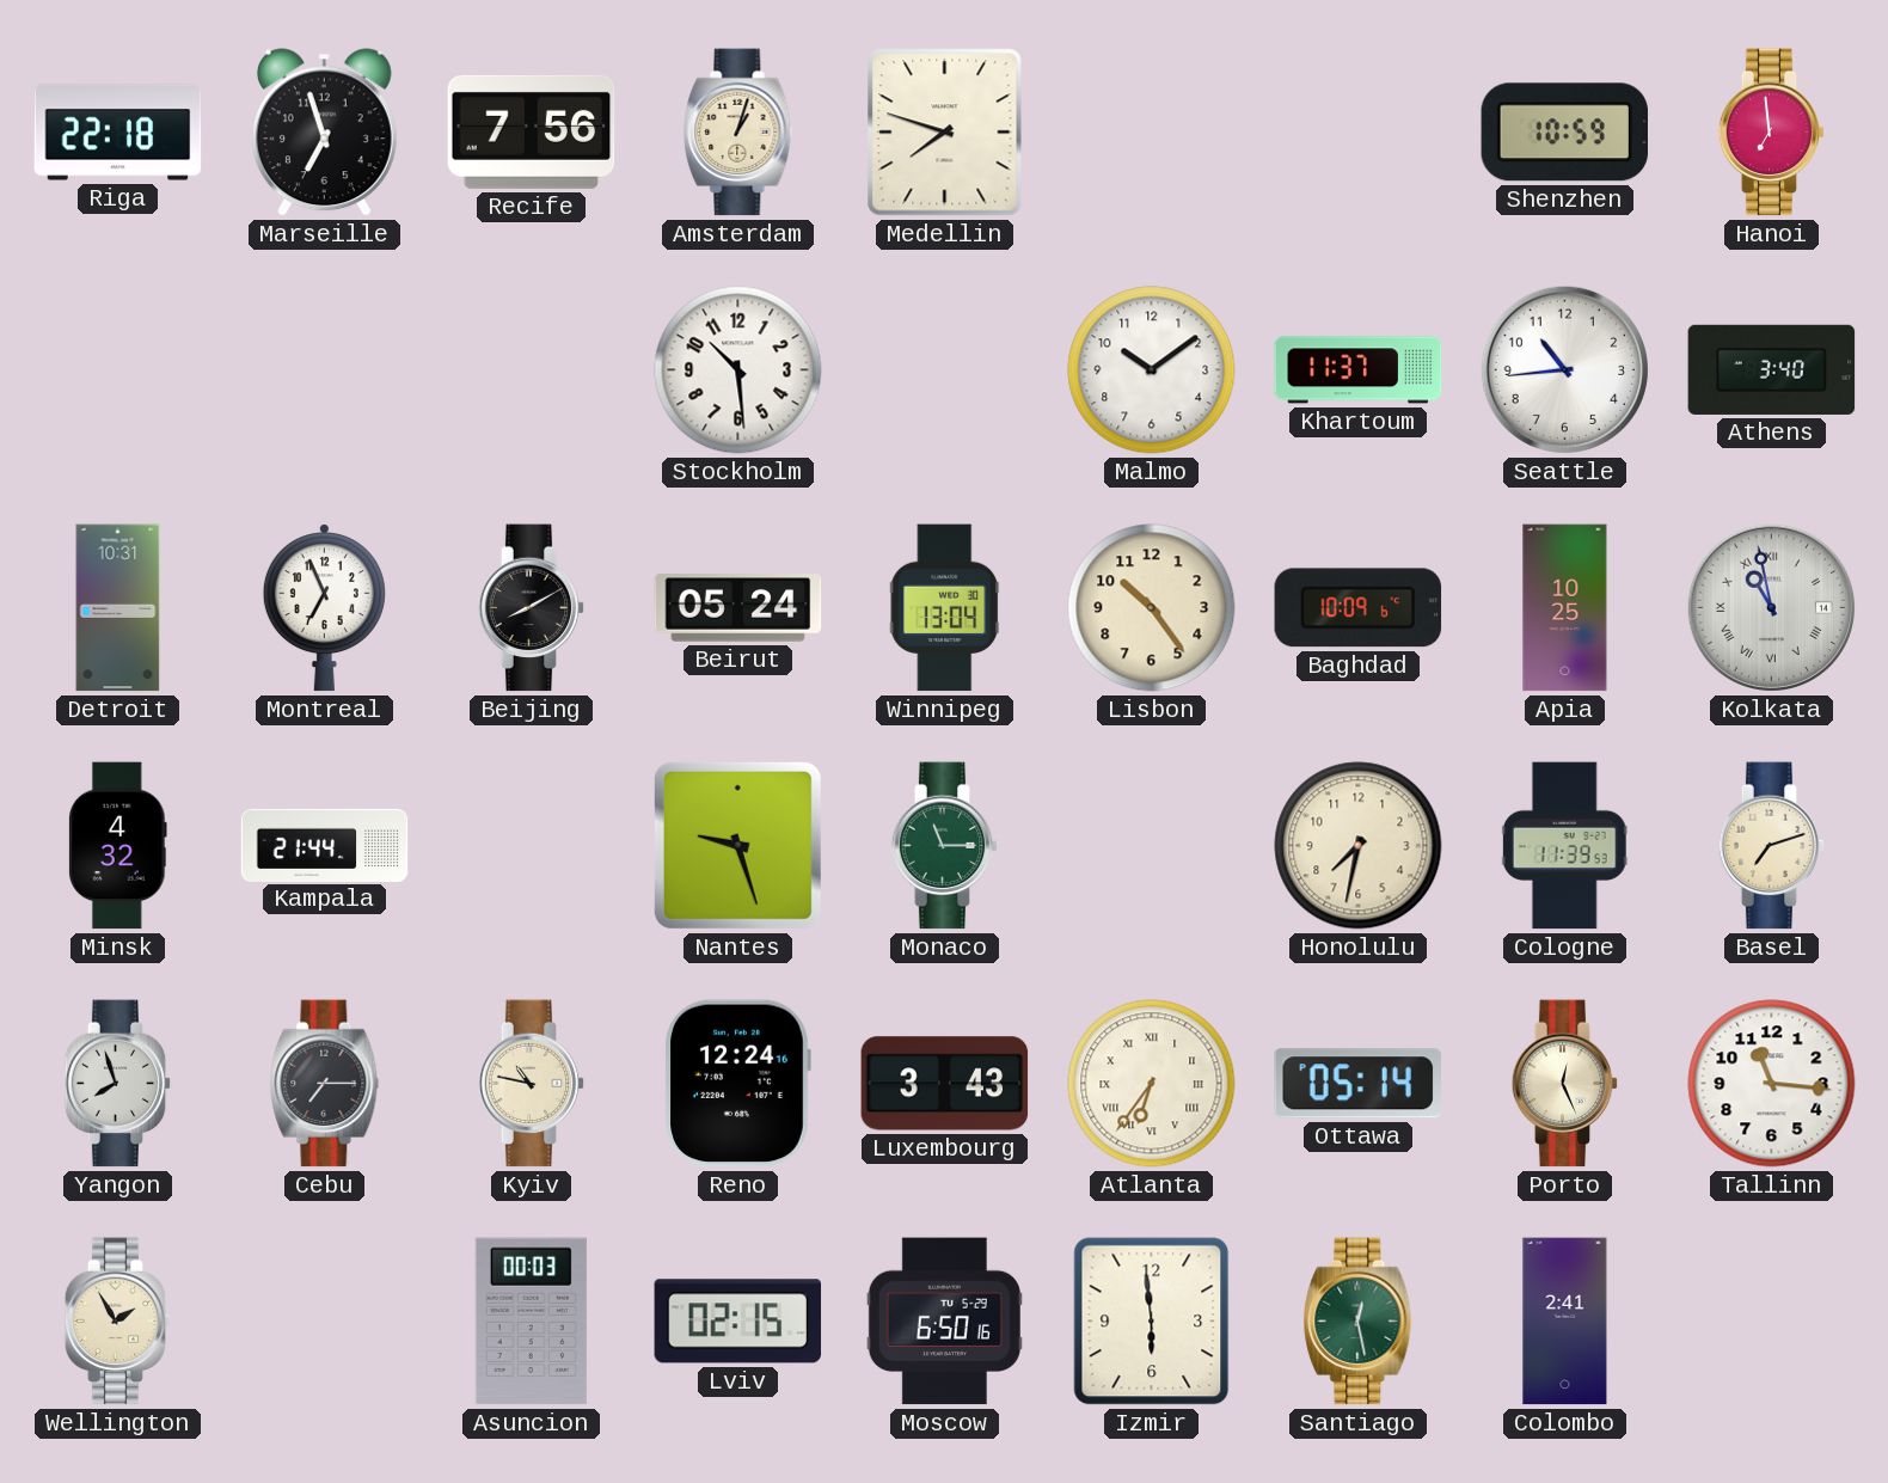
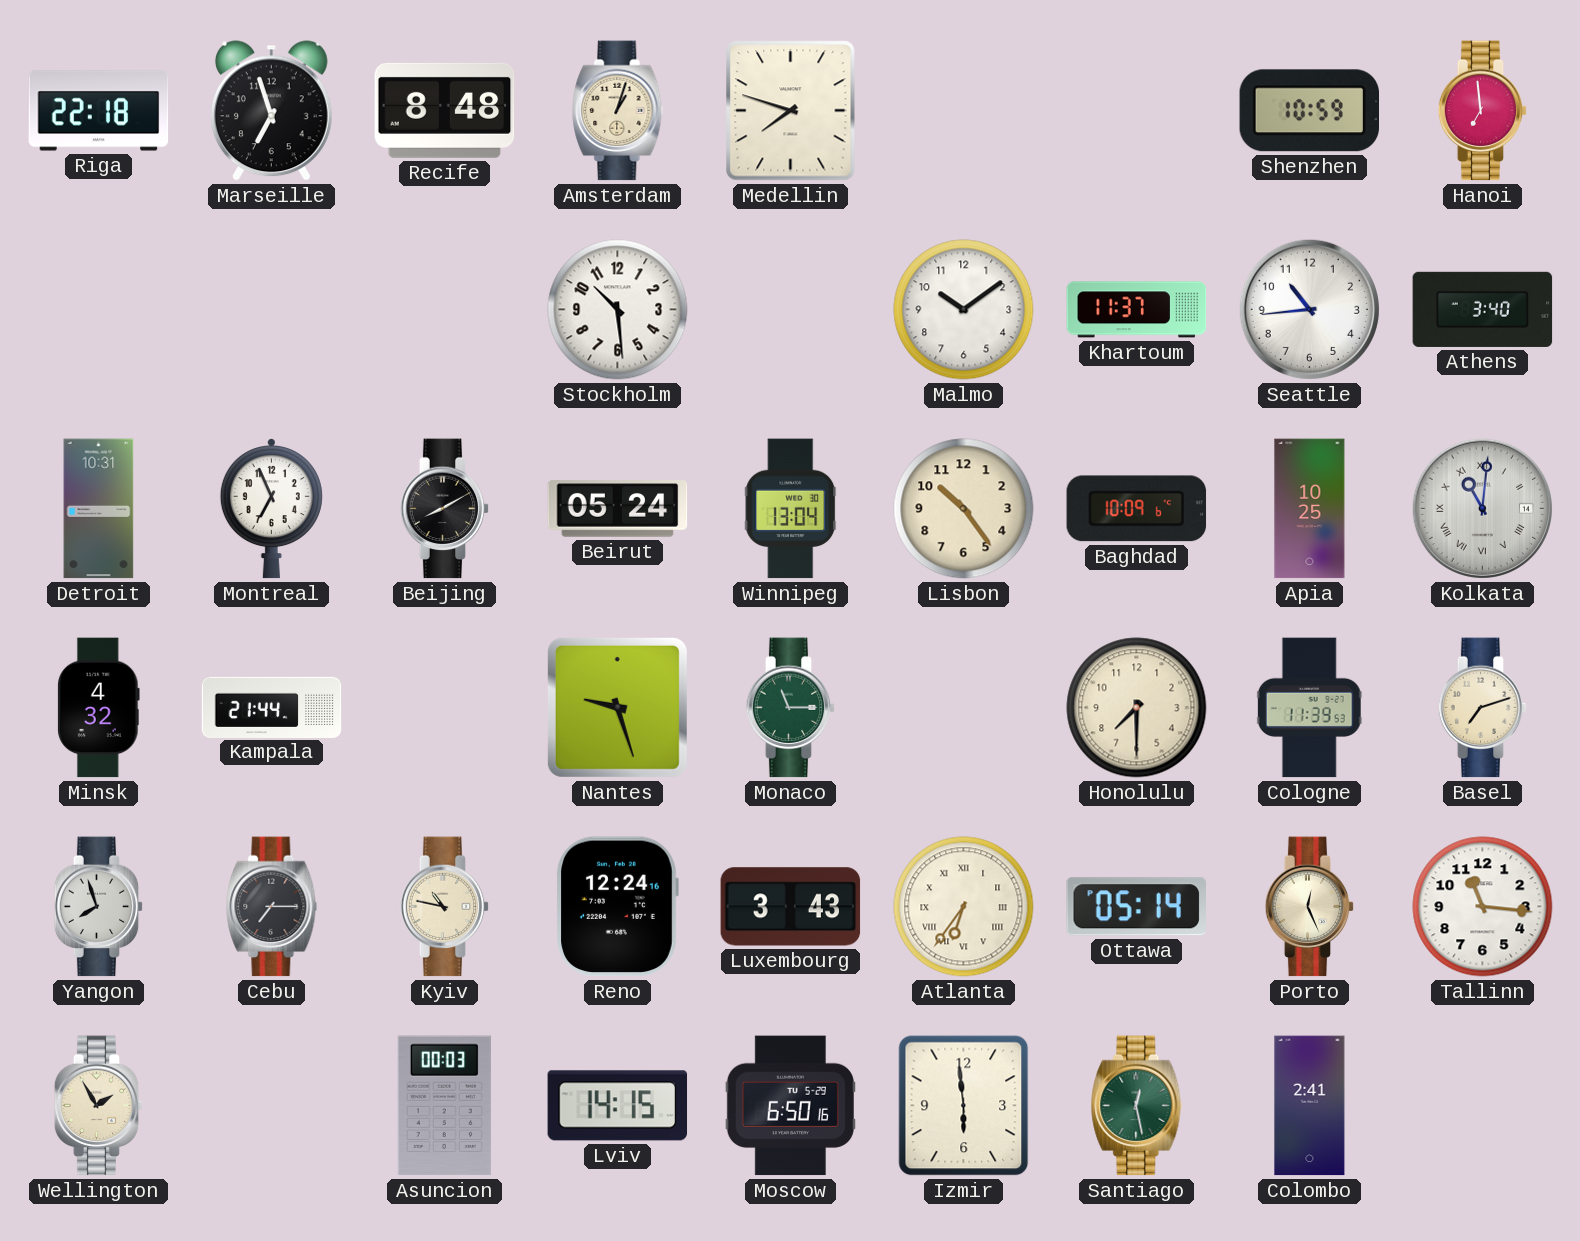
Recife: 7:56 -> 8:48 (445, 110)
Kolkata: 10:58 -> 11:01 (1482, 508)
Honolulu: 7:32 -> 7:30 (1137, 708)
Lviv: 02:15 -> 14:15 (618, 1106)
